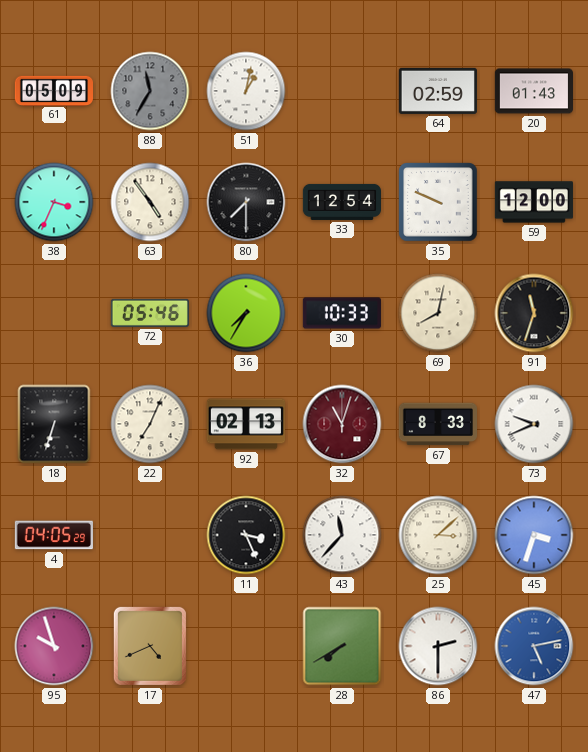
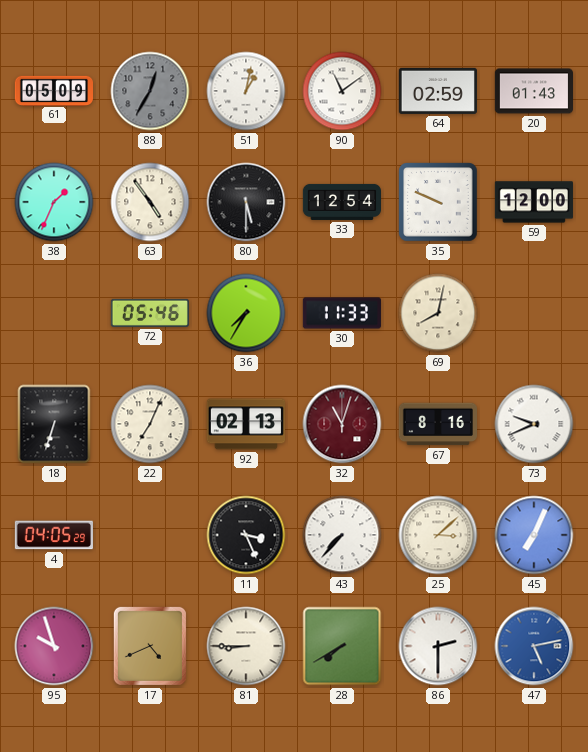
88: 11:35 -> 12:35 (150, 91)
90: none -> 11:09 (342, 91)
38: 3:34 -> 1:34 (54, 202)
80: 7:30 -> 5:30 (246, 202)
30: 10:33 -> 11:33 (342, 313)
91: 11:33 -> none (534, 313)
67: 8:33 -> 8:16 (437, 424)
43: 11:37 -> 7:37 (342, 535)
45: 3:33 -> 7:04 (534, 535)
81: none -> 8:45 (246, 646)
